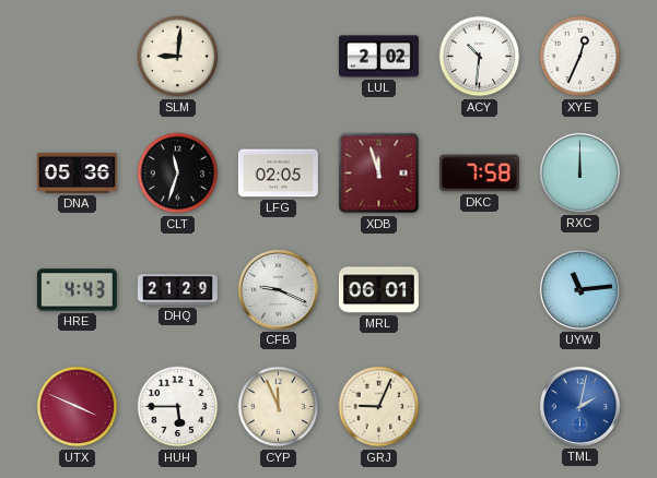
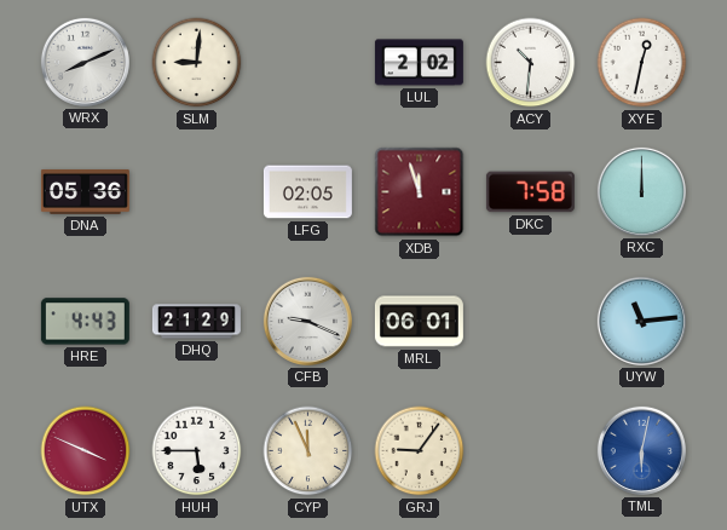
WRX: none -> 8:11 (85, 62)
XYE: 12:34 -> 12:32 (642, 63)
CLT: 11:33 -> none (178, 174)
GRJ: 9:04 -> 9:06 (420, 451)
TML: 2:02 -> 6:02 (641, 450)
